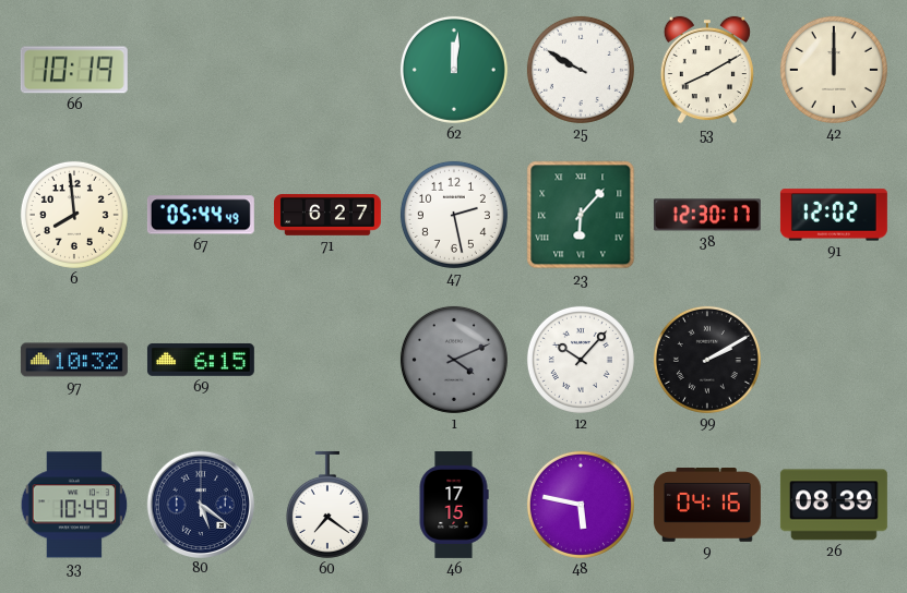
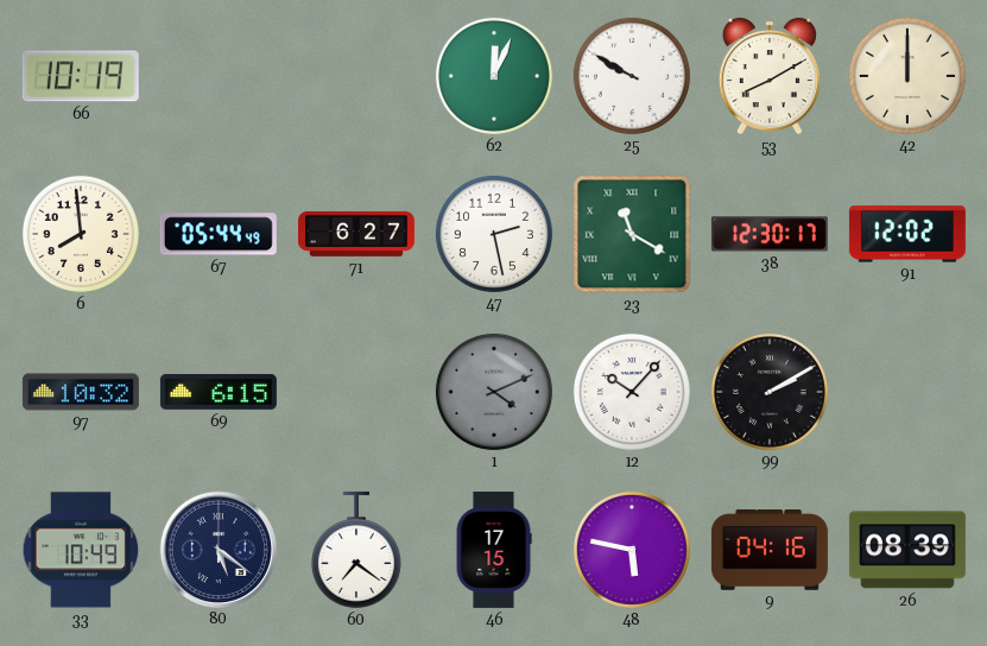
62: 12:01 -> 12:04 (494, 76)
23: 6:07 -> 11:20 (632, 234)
